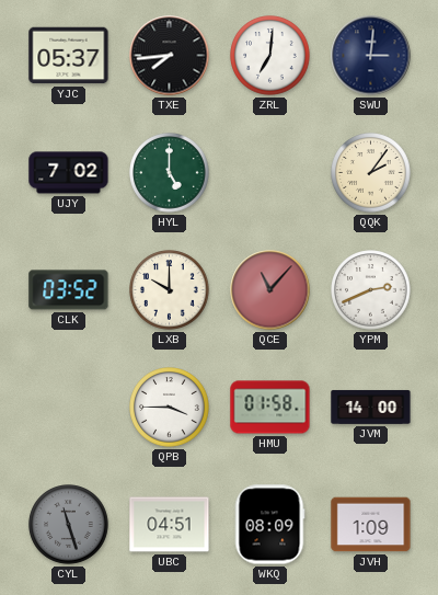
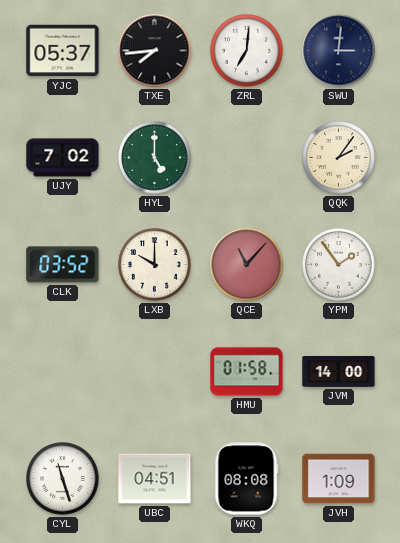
YPM: 2:41 -> 1:54 (339, 265)
QPB: 3:45 -> none (170, 408)
CYL dial: grey -> white (63, 479)
WKQ: 08:09 -> 08:08 (246, 479)
